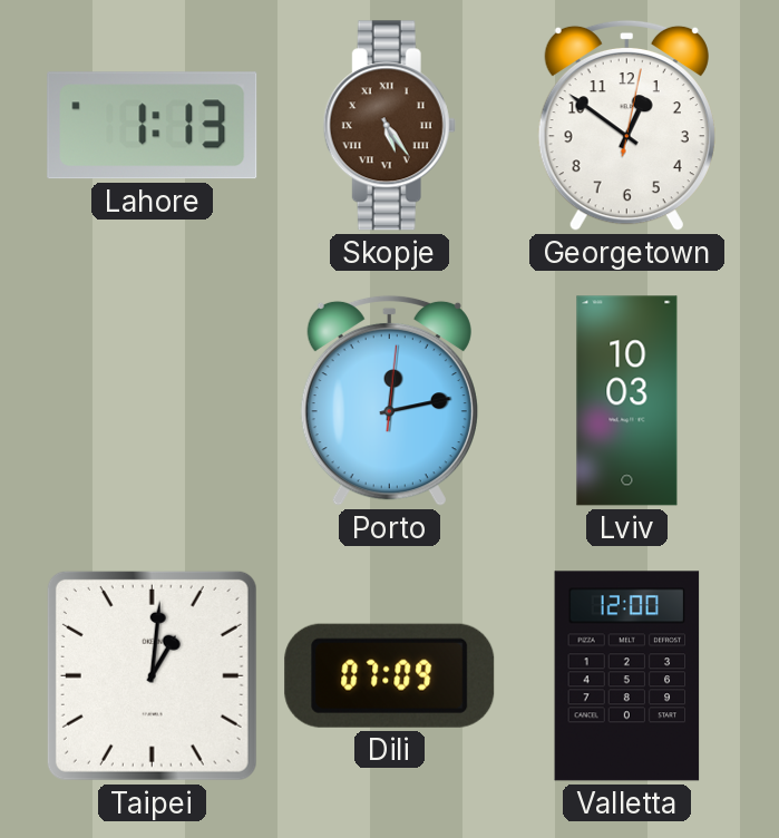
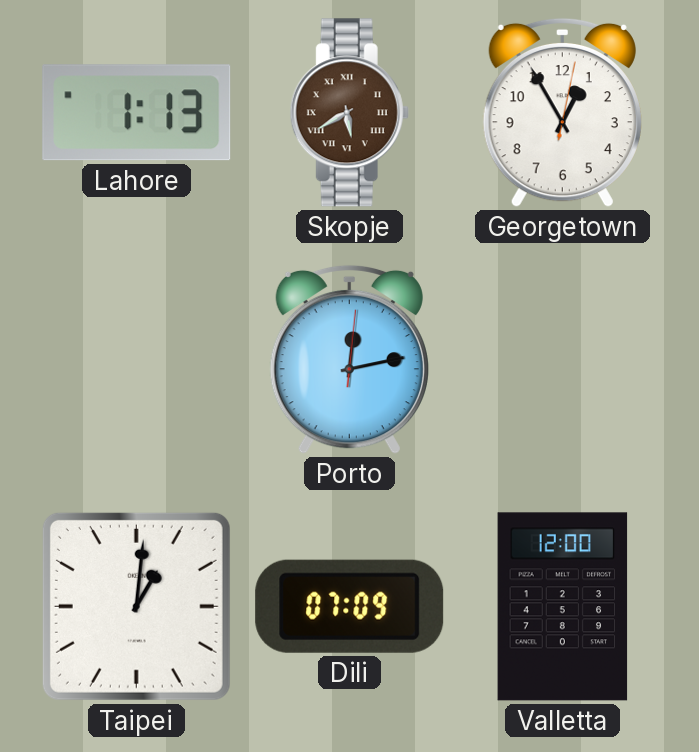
Skopje: 5:24 -> 5:40 (349, 113)
Georgetown: 12:51 -> 12:55 (562, 112)
Lviv: 10:03 -> none (627, 401)
